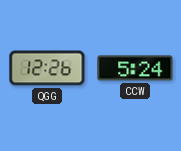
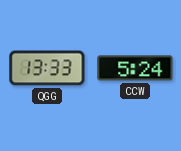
QGG: 12:26 -> 13:33 (47, 68)
